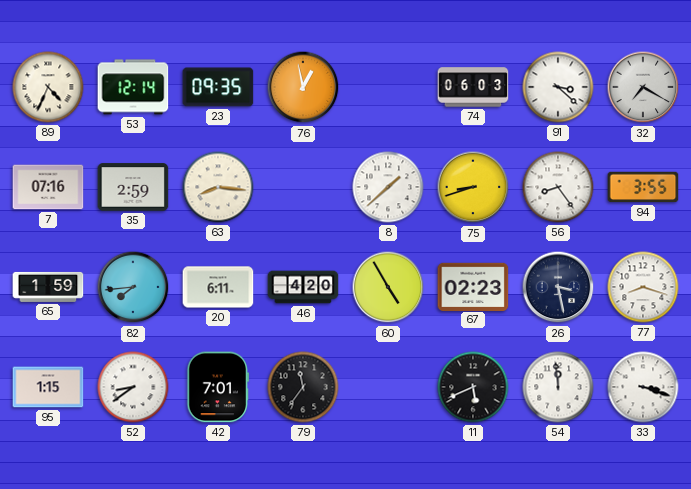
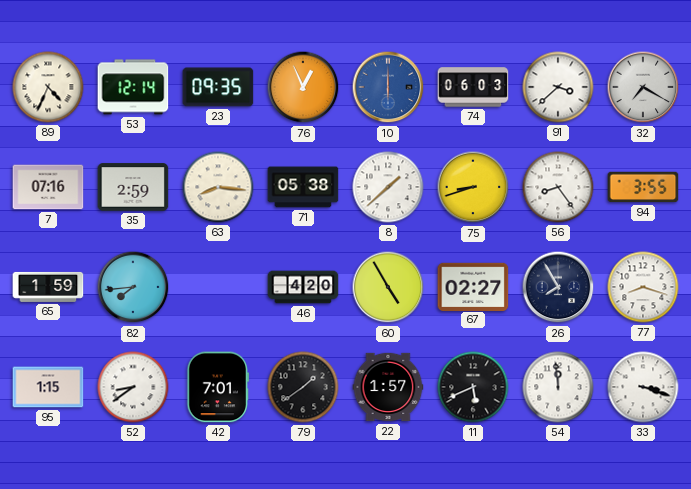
76: 12:58 -> 12:56 (303, 87)
10: none -> 6:00 (388, 87)
91: 3:22 -> 3:38 (558, 87)
71: none -> 05:38 (303, 187)
20: 6:11 -> none (218, 287)
67: 02:23 -> 02:27 (473, 286)
26: 3:28 -> 7:55 (558, 287)
79: 11:36 -> 1:39 (303, 387)
22: none -> 1:57 (388, 387)
